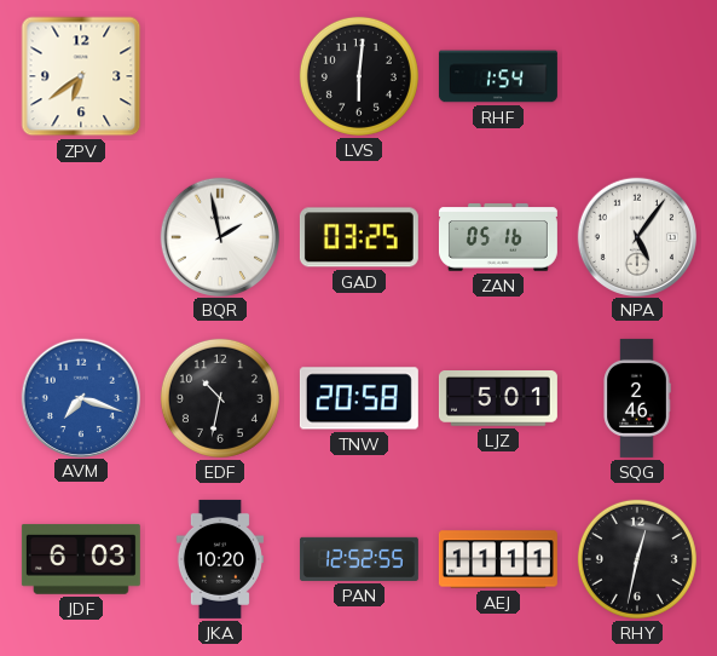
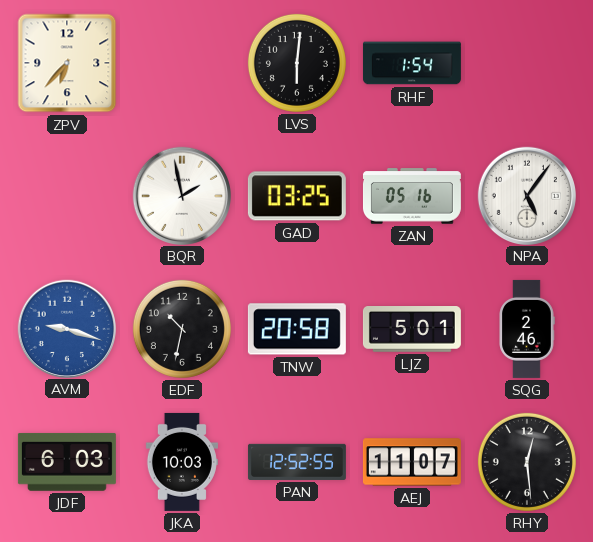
ZPV: 6:39 -> 6:37 (67, 63)
AVM: 7:18 -> 9:18 (66, 328)
JKA: 10:20 -> 10:03 (182, 462)
AEJ: 11:11 -> 11:07 (412, 462)
RHY: 12:32 -> 12:29 (527, 462)
